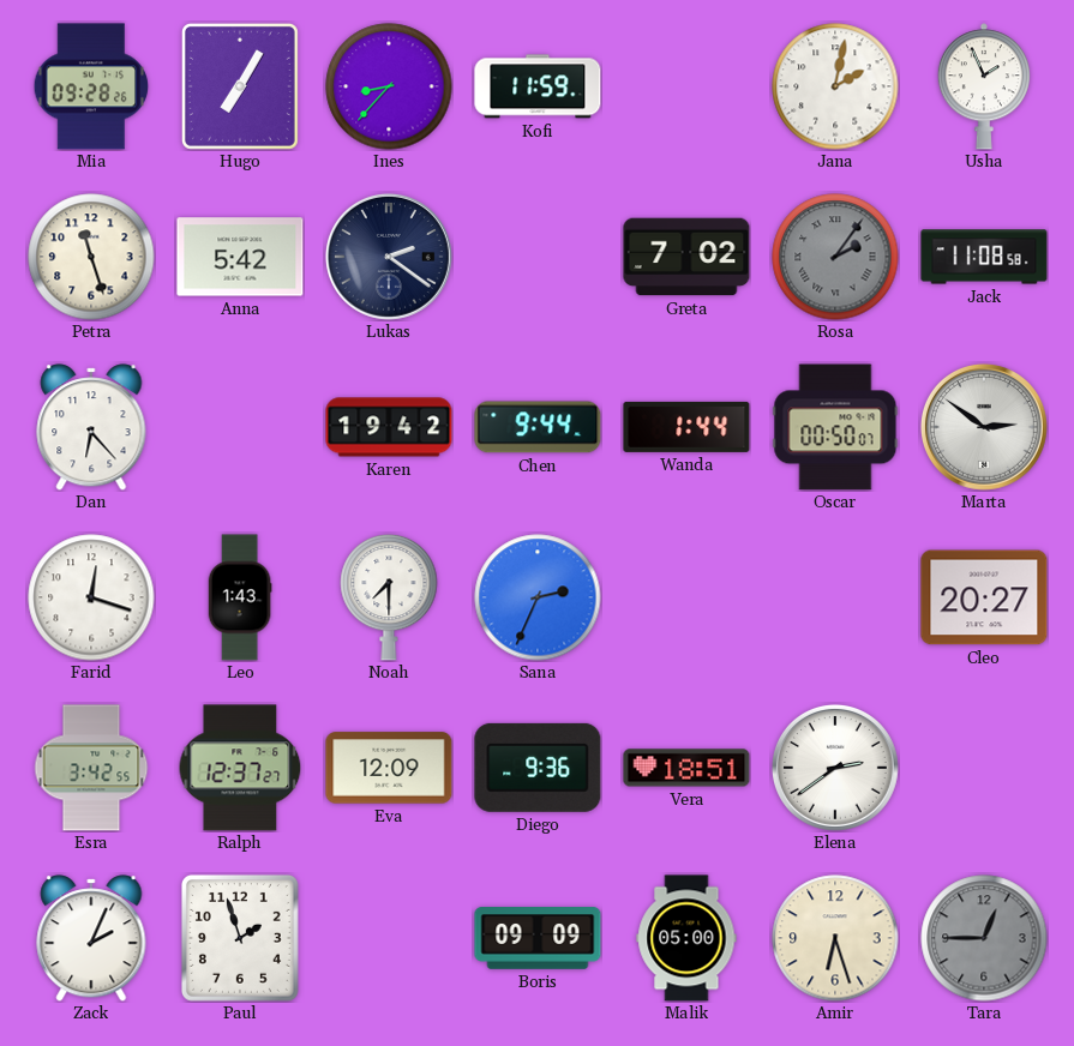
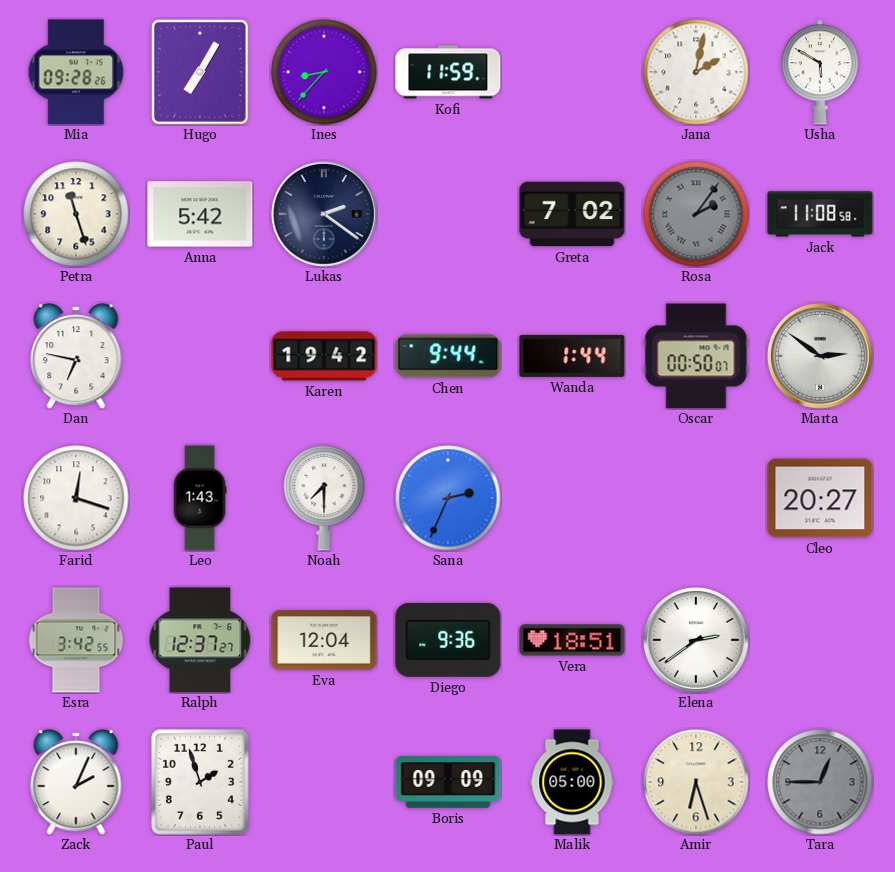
Usha: 1:56 -> 5:50 (820, 72)
Dan: 6:23 -> 6:47 (76, 356)
Eva: 12:09 -> 12:04 (324, 640)
